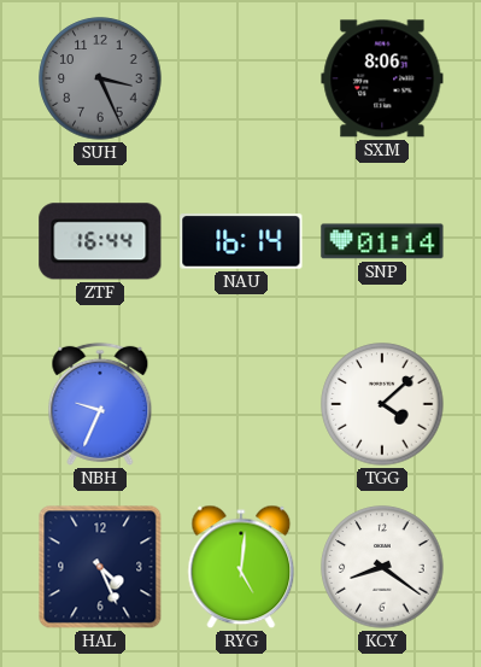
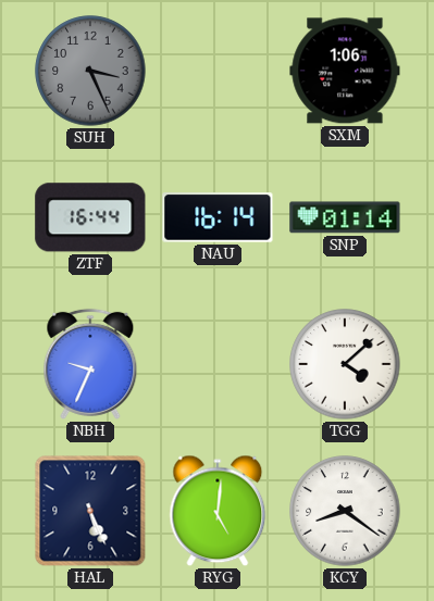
SXM: 8:06 -> 1:06 (345, 71)
HAL: 4:26 -> 5:26 (90, 511)
